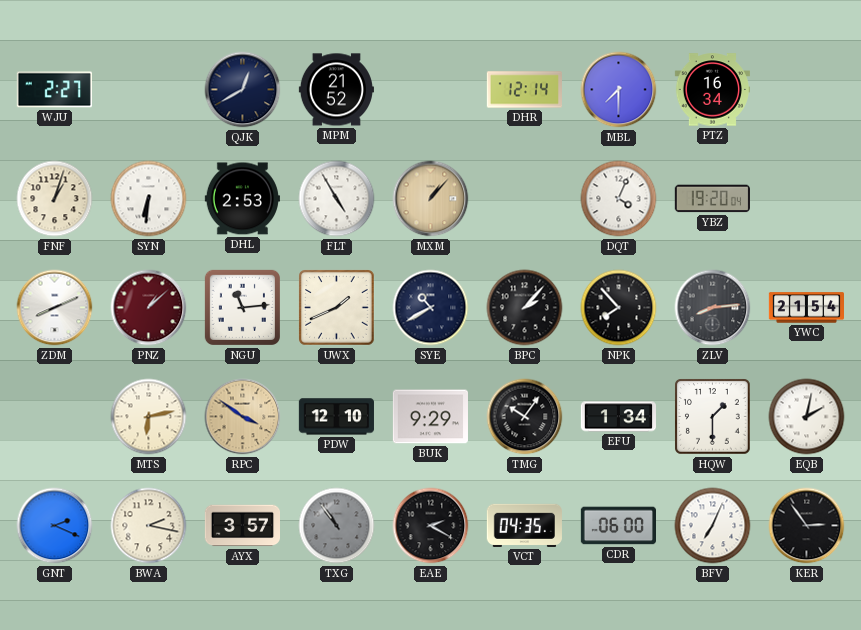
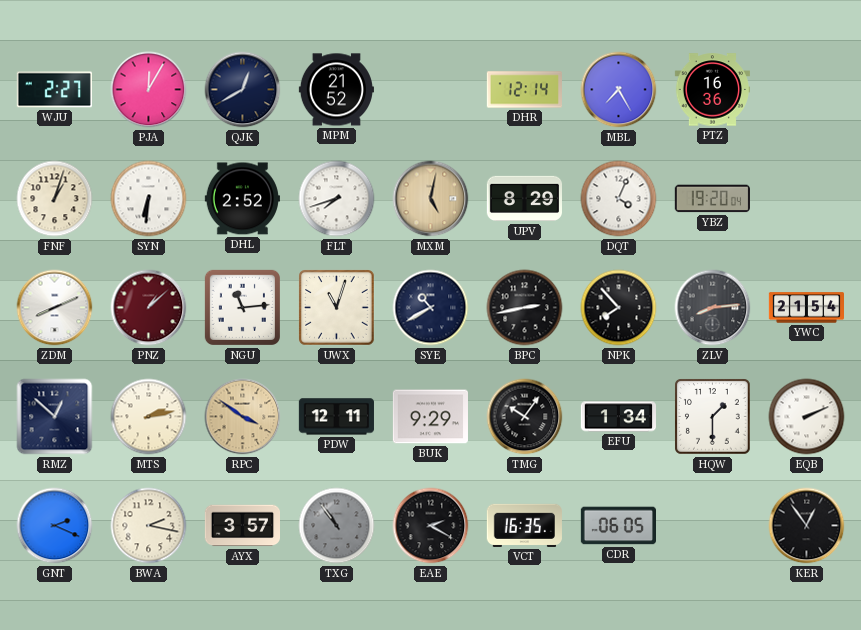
PJA: none -> 12:05 (149, 90)
MBL: 7:30 -> 7:25 (619, 90)
PTZ: 16:34 -> 16:36 (712, 90)
DHL: 2:53 -> 2:52 (242, 199)
FLT: 4:55 -> 7:42 (337, 199)
MXM: 1:07 -> 5:02 (431, 199)
UPV: none -> 8:29 (524, 199)
UWX: 1:41 -> 11:03 (337, 308)
BPC: 2:07 -> 2:43 (525, 308)
RMZ: none -> 12:52 (55, 417)
MTS: 6:13 -> 2:13 (149, 417)
PDW: 12:10 -> 12:11 (336, 417)
EQB: 2:02 -> 2:11 (807, 417)
VCT: 04:35 -> 16:35 (524, 525)
CDR: 06:00 -> 06:05 (618, 526)
BFV: 7:04 -> none (713, 526)
KER: 2:54 -> 12:54 (807, 526)
